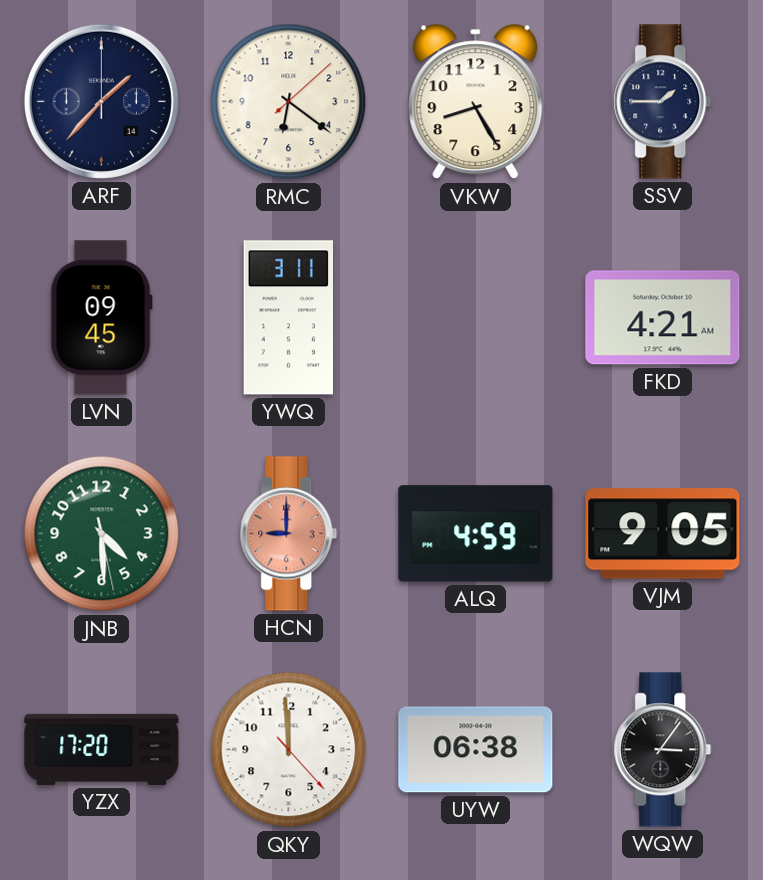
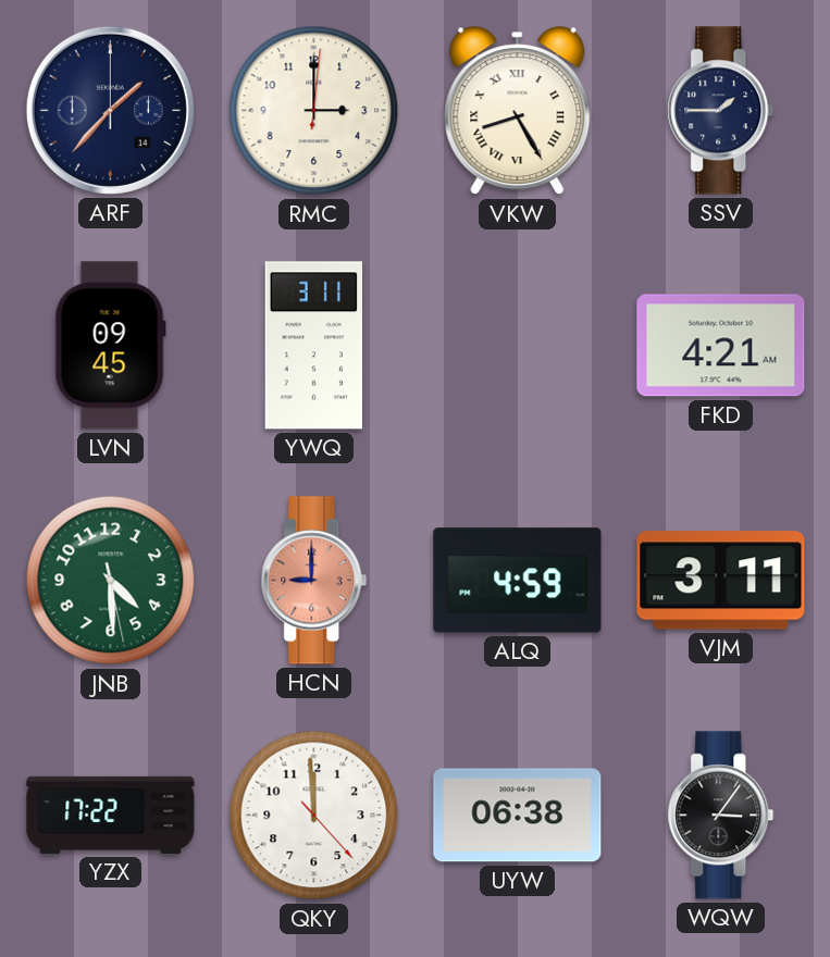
RMC: 6:21 -> 3:00 (314, 111)
VKW numerals: Arabic -> Roman (518, 111)
VJM: 9:05 -> 3:11 (721, 581)
YZX: 17:20 -> 17:22 (111, 815)
